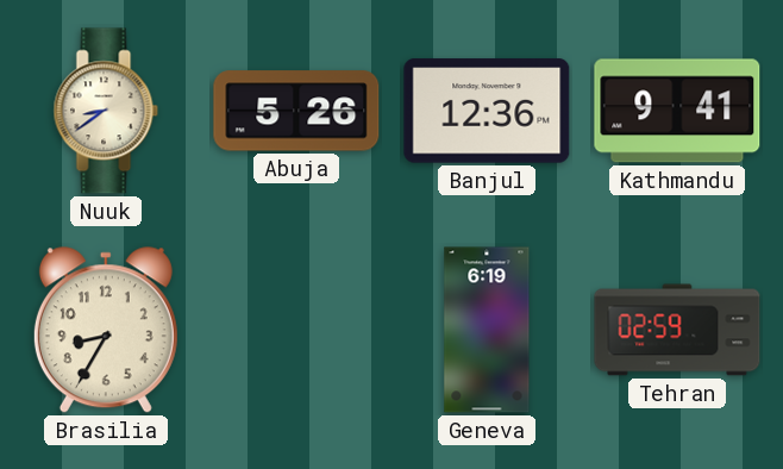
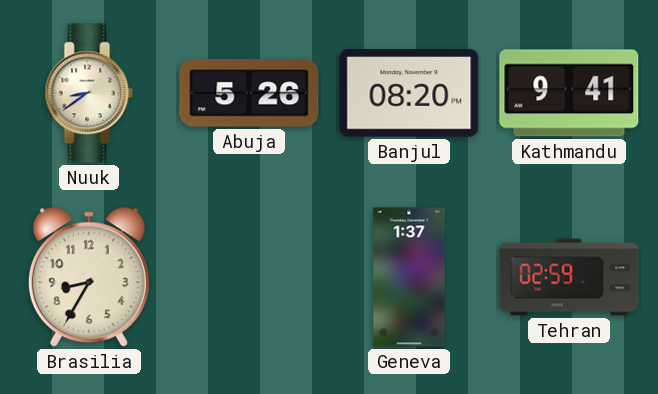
Banjul: 12:36 -> 08:20 (409, 93)
Geneva: 6:19 -> 1:37 (409, 277)
